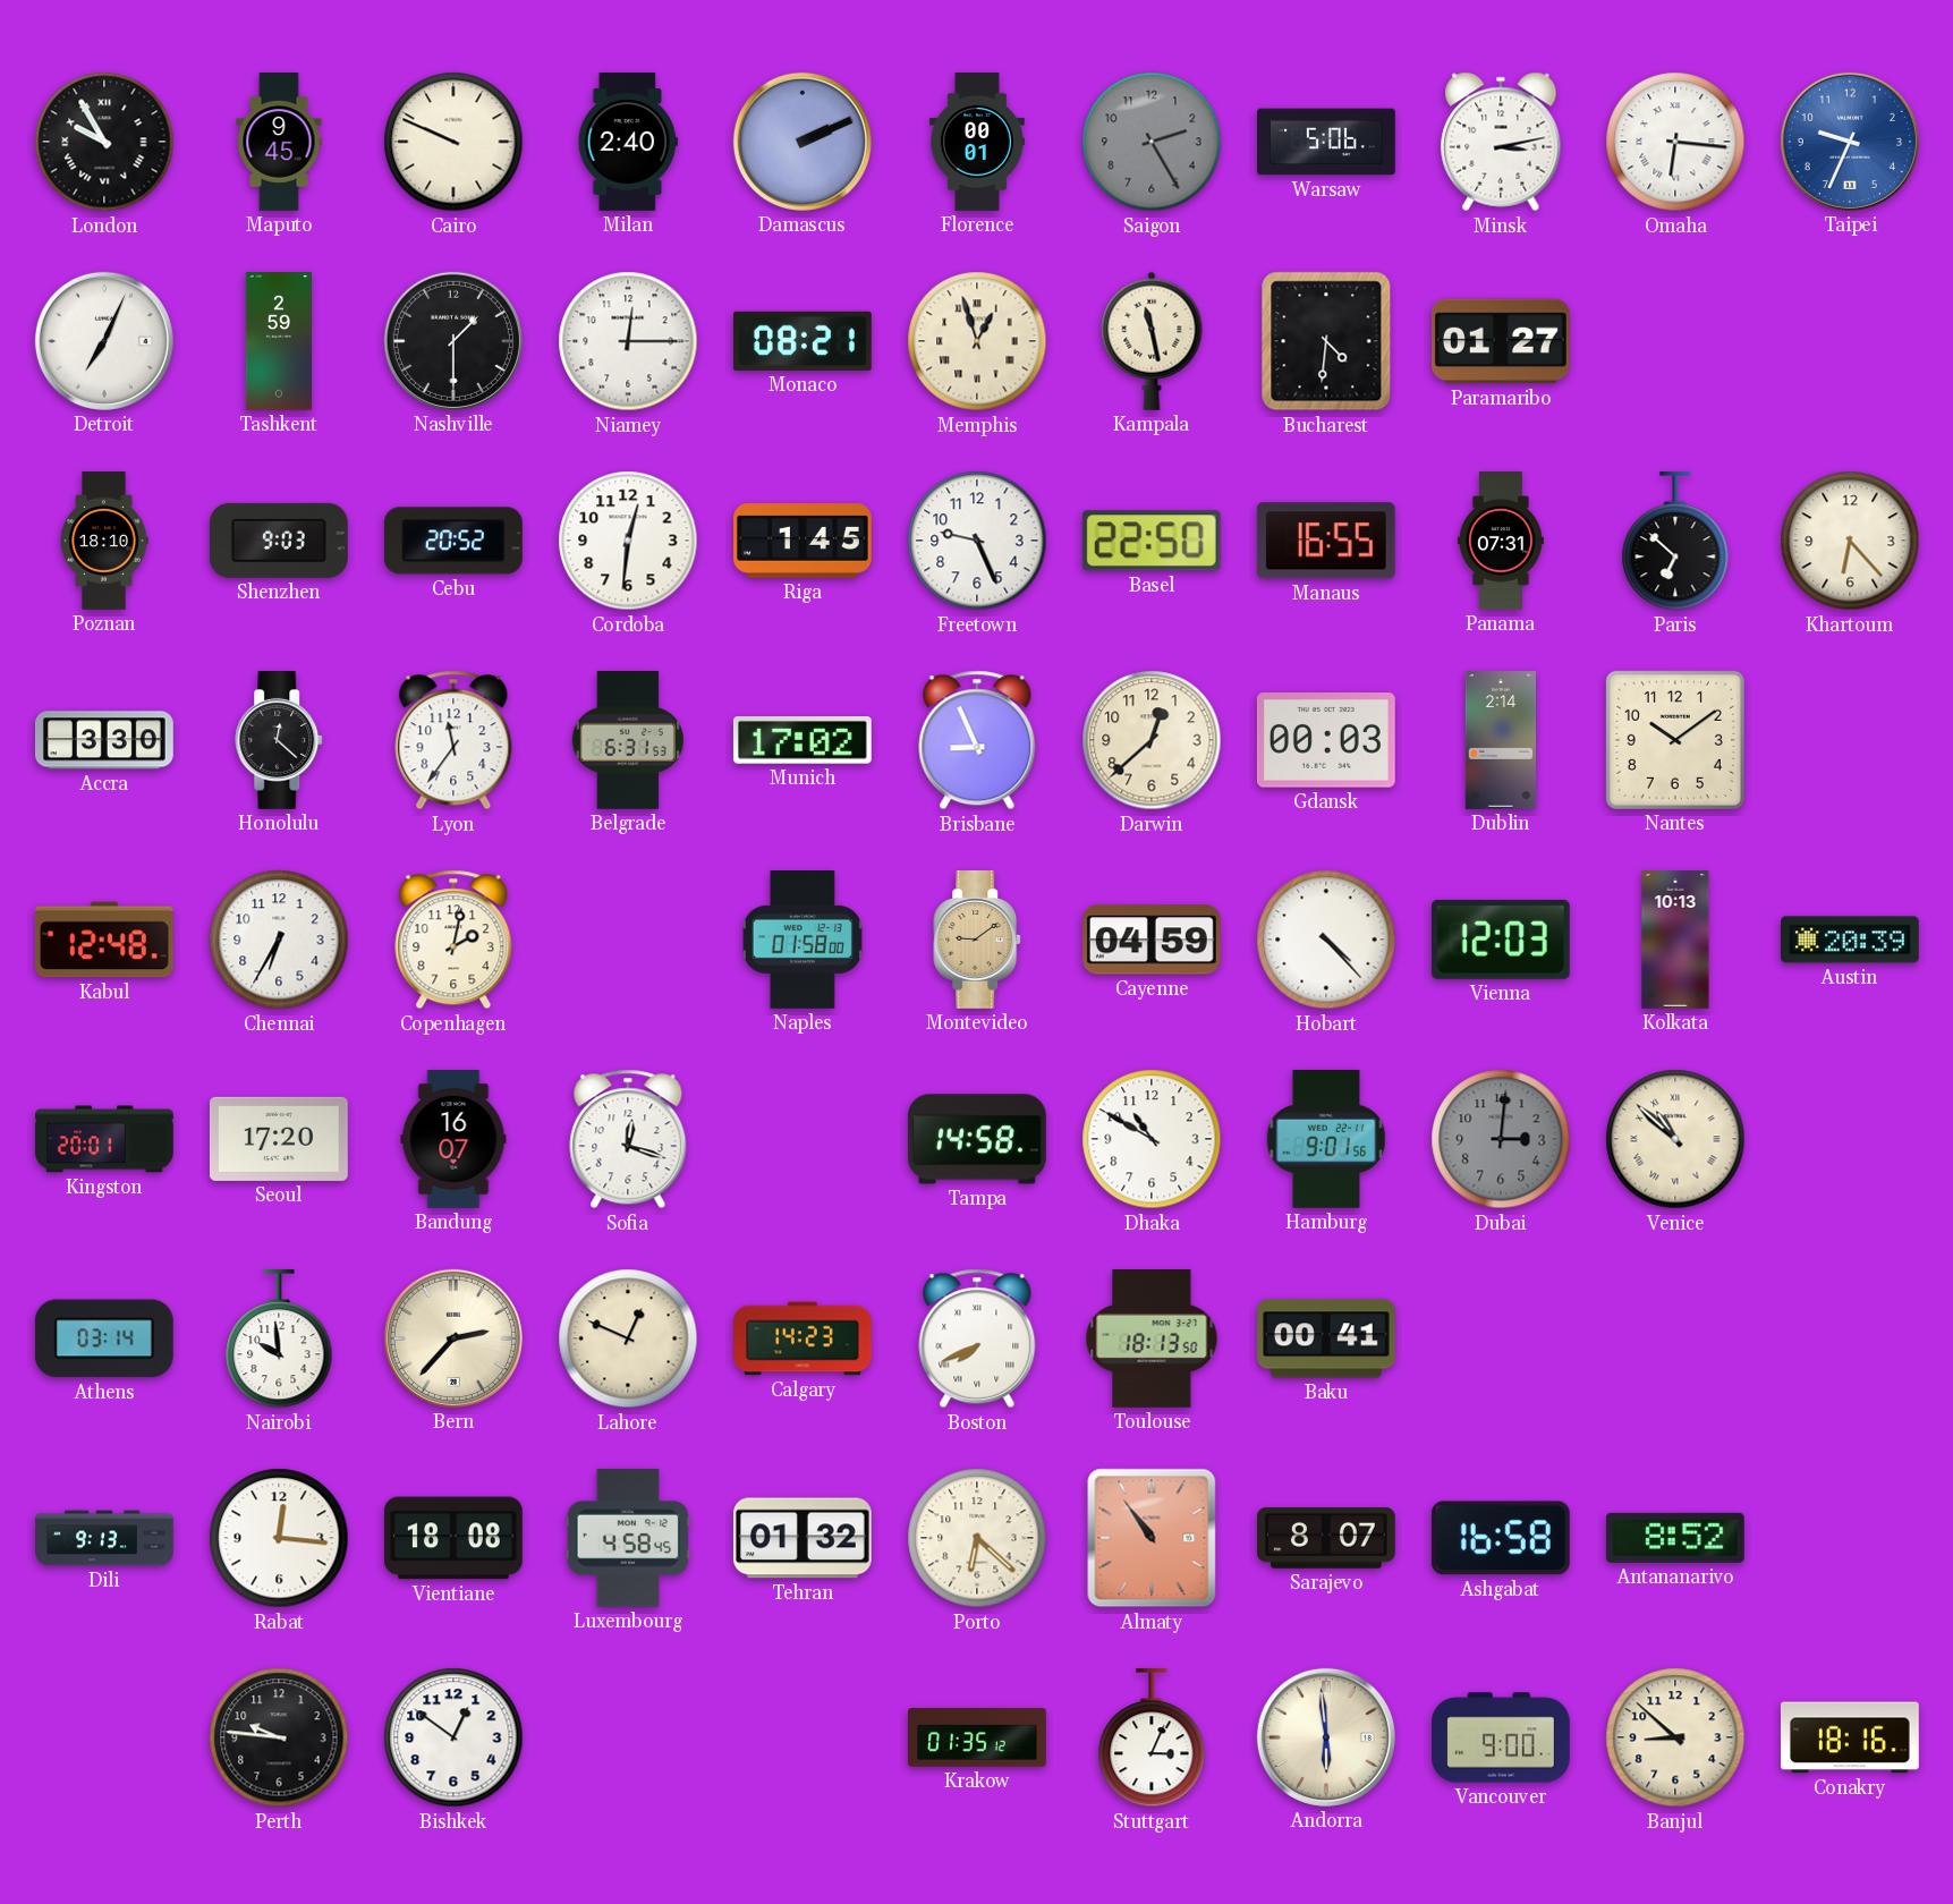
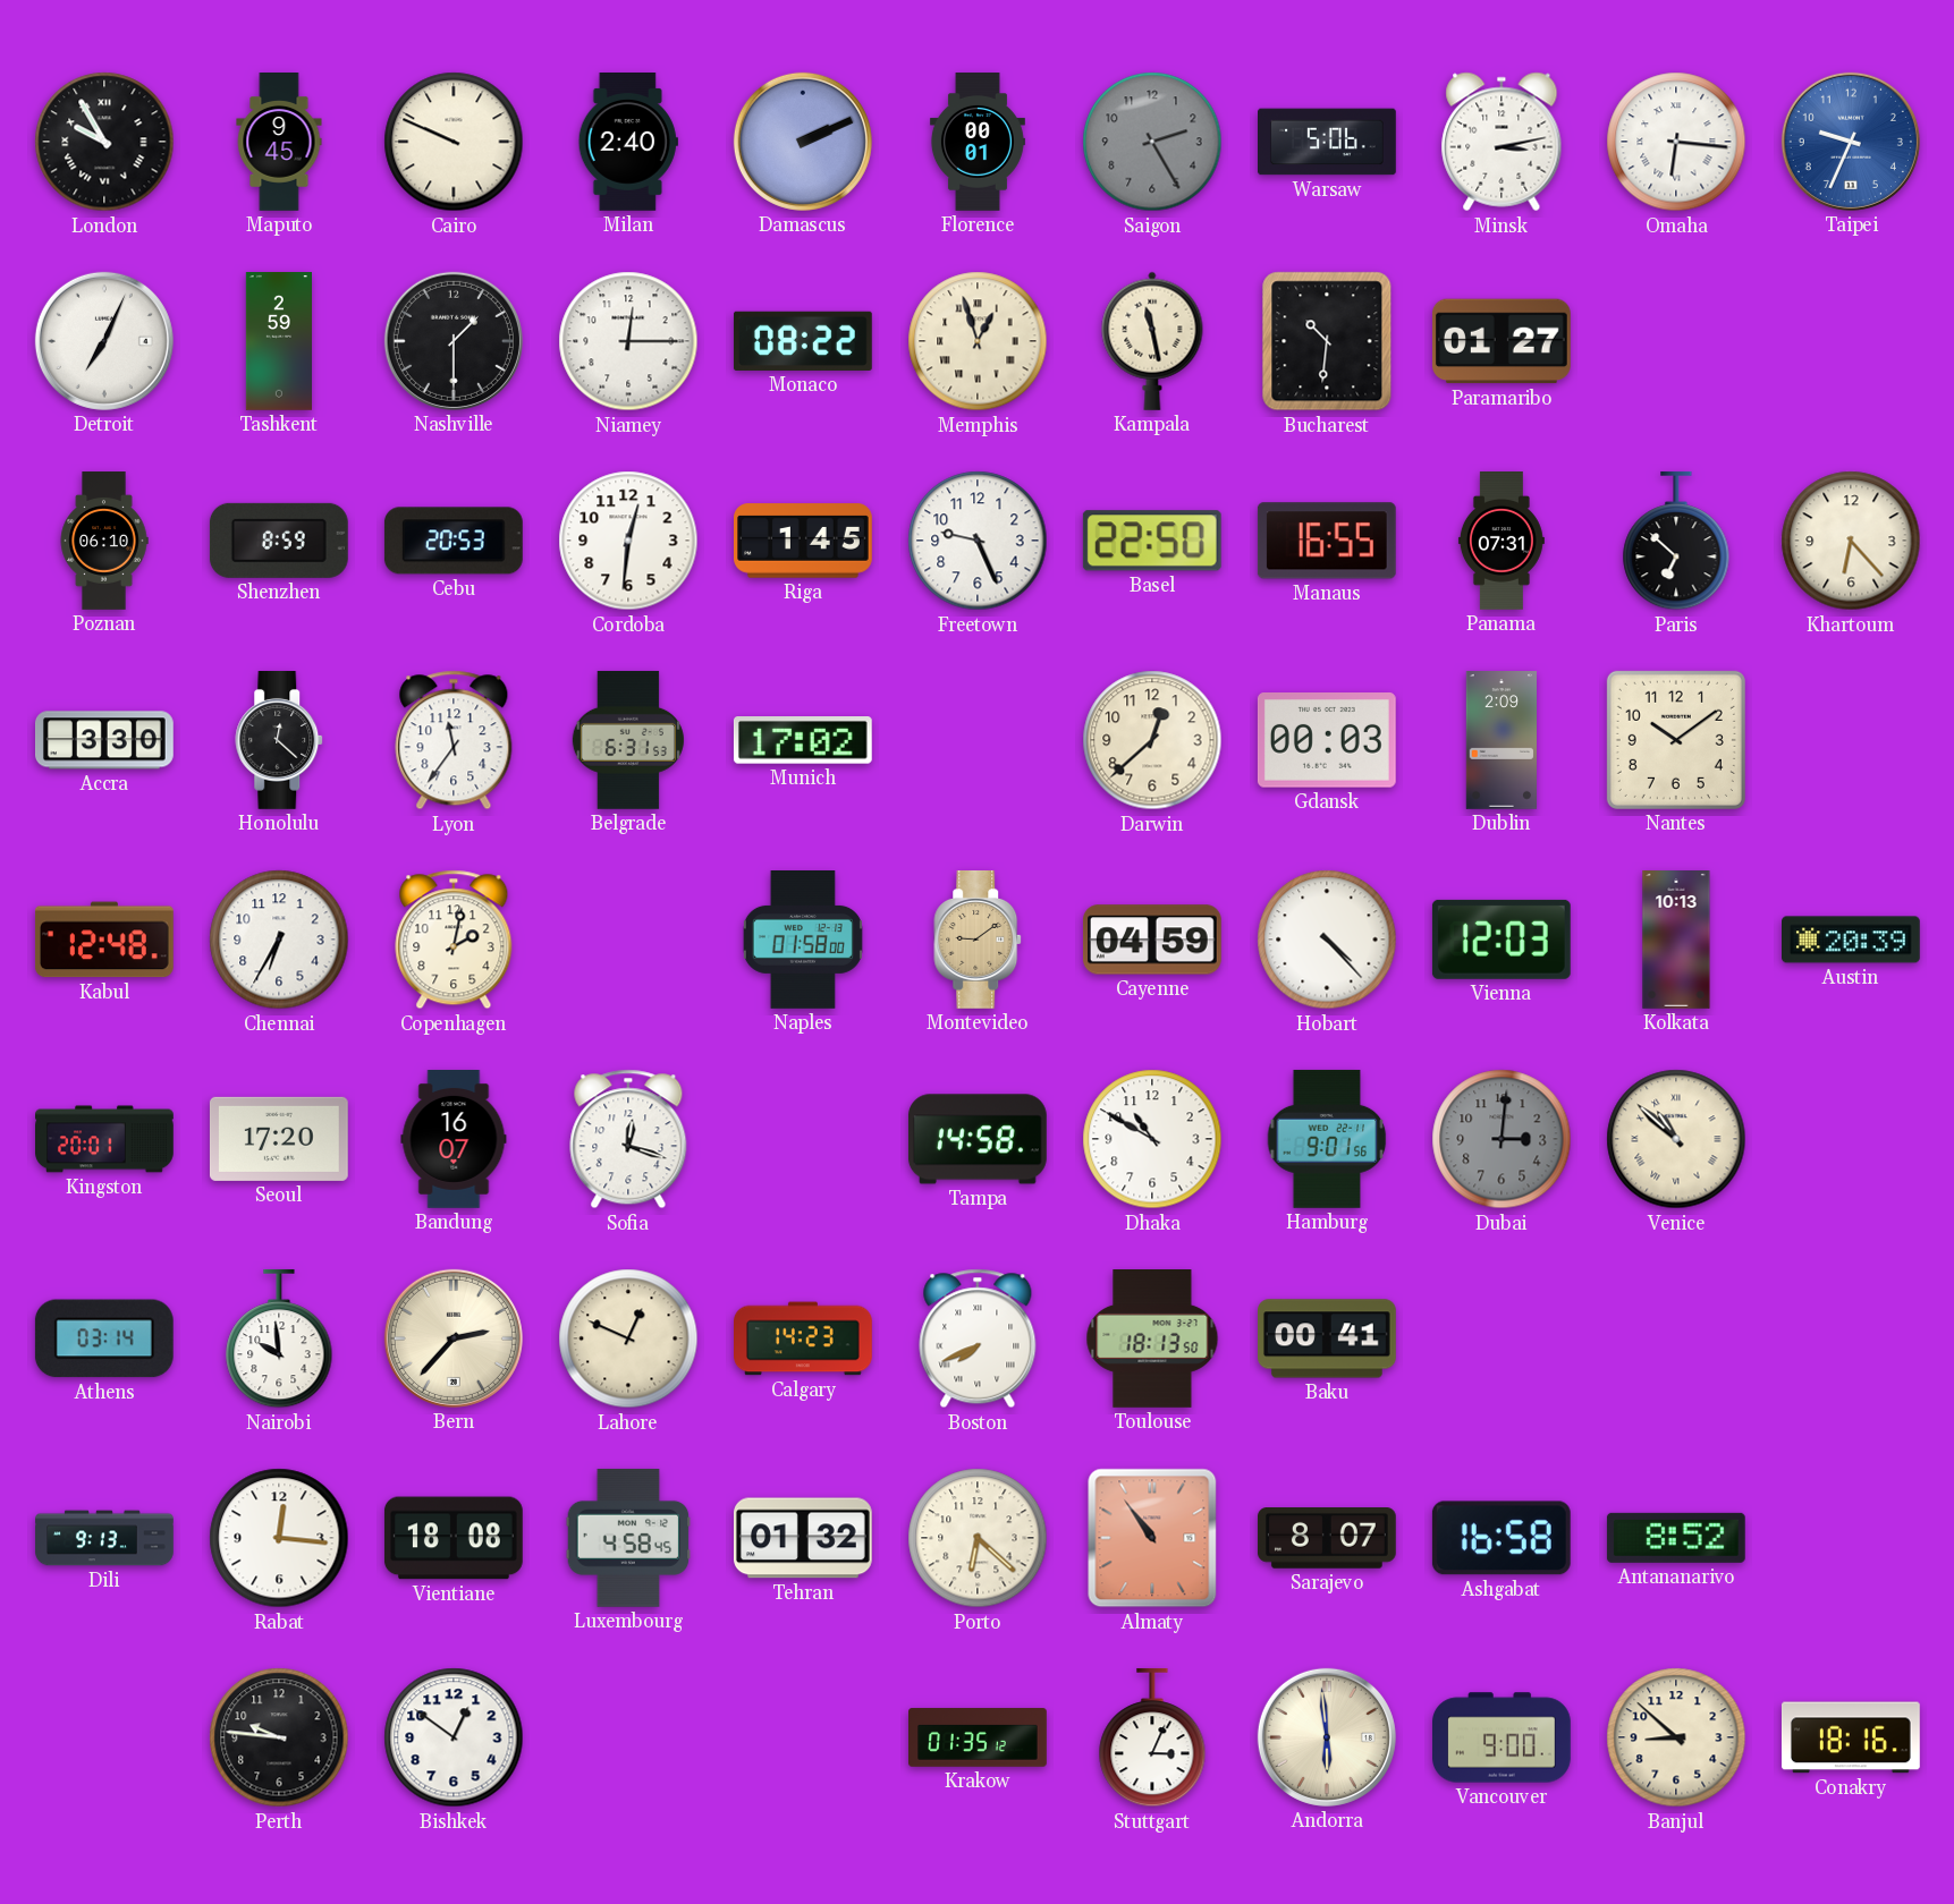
Monaco: 08:21 -> 08:22 (803, 341)
Bucharest: 4:31 -> 10:31 (1327, 341)
Poznan: 18:10 -> 06:10 (104, 541)
Shenzhen: 9:03 -> 8:59 (279, 541)
Cebu: 20:52 -> 20:53 (454, 541)
Brisbane: 8:56 -> none (977, 740)
Dublin: 2:14 -> 2:09 (1502, 741)
